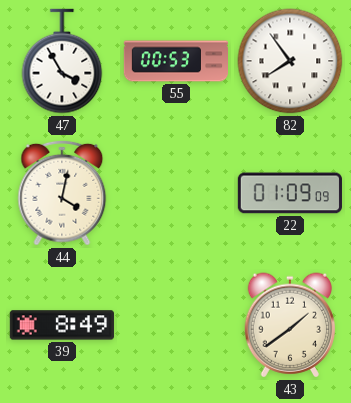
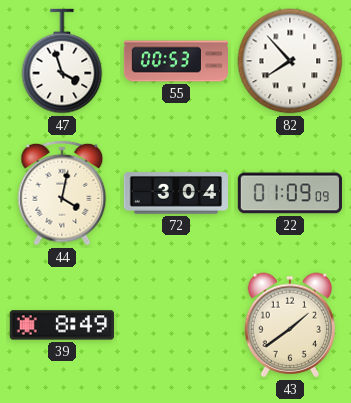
47: 3:55 -> 3:57 (62, 61)
82: 7:54 -> 7:53 (290, 61)
72: none -> 3:04 (176, 193)
